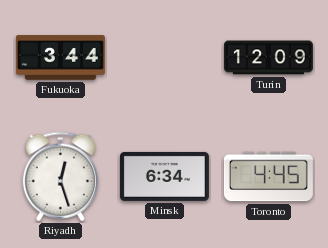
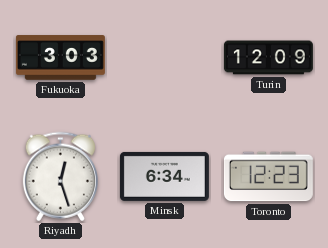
Fukuoka: 3:44 -> 3:03 (60, 58)
Toronto: 4:45 -> 12:23 (268, 177)
